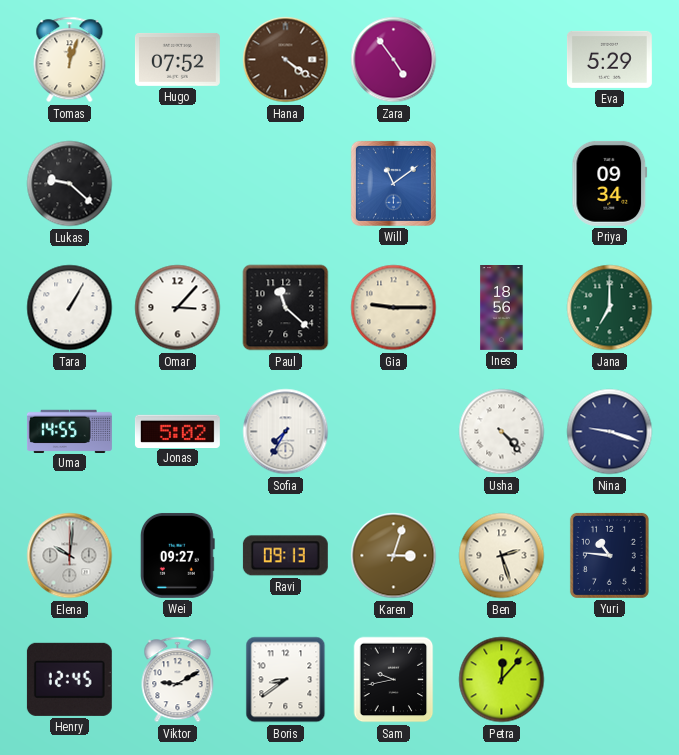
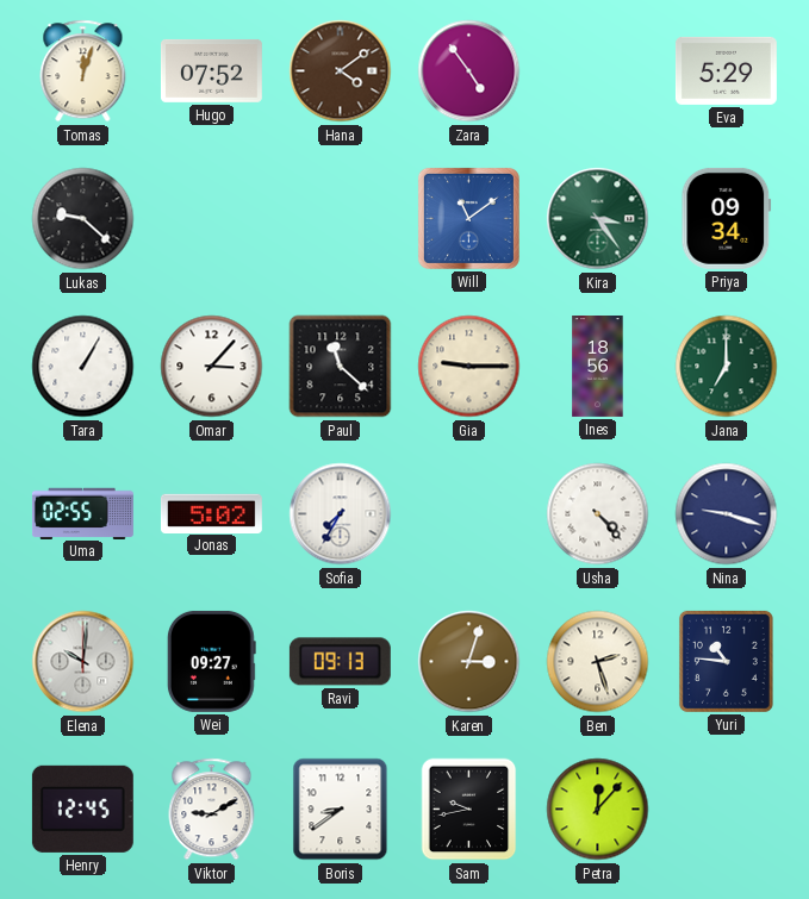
Hana: 4:21 -> 4:09 (341, 71)
Kira: none -> 3:24 (598, 219)
Uma: 14:55 -> 02:55 (82, 513)
